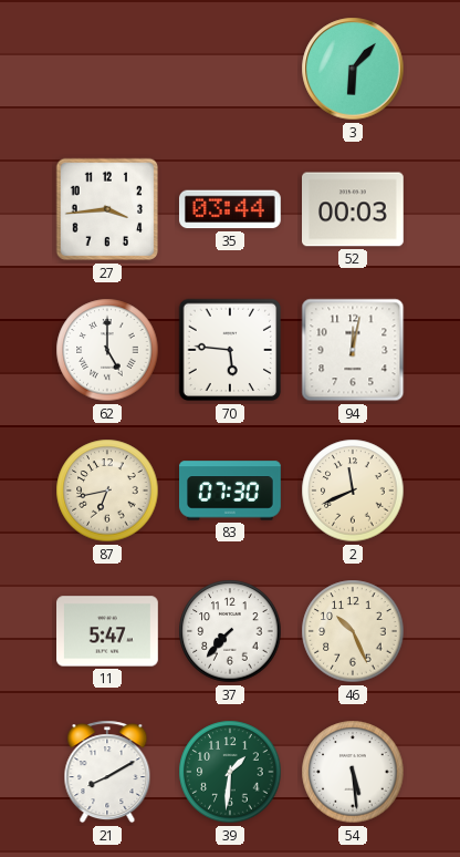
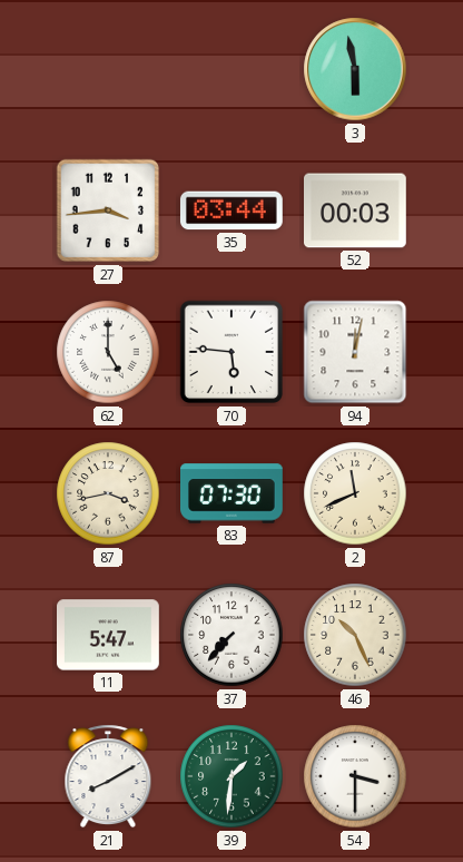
3: 6:07 -> 5:58 (355, 69)
87: 6:43 -> 3:43 (108, 493)
54: 5:29 -> 3:30 (355, 776)
